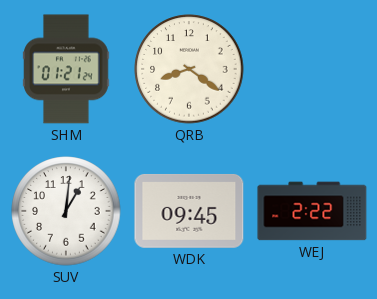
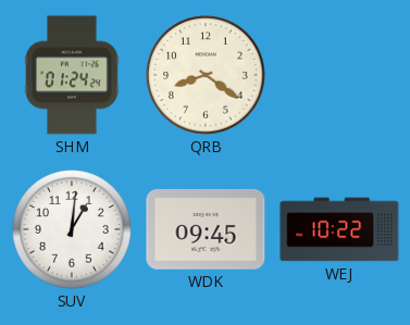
SHM: 01:21 -> 01:24 (72, 75)
WEJ: 2:22 -> 10:22 (339, 229)
